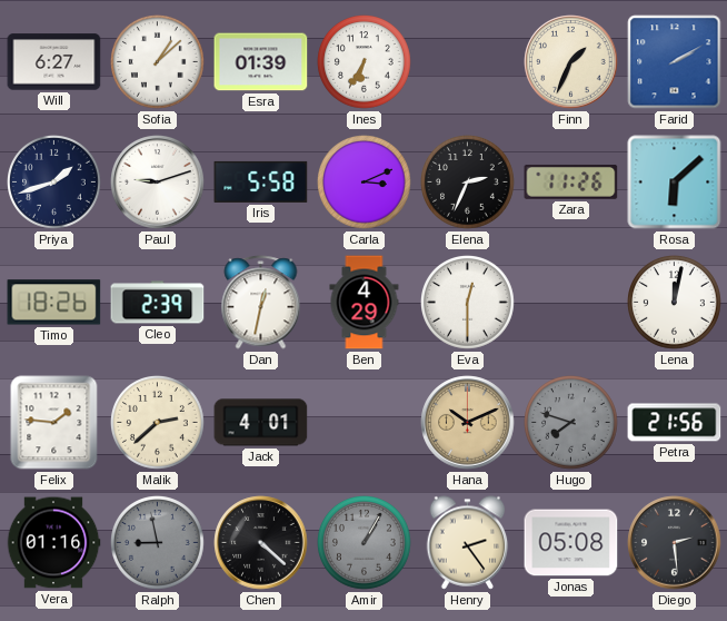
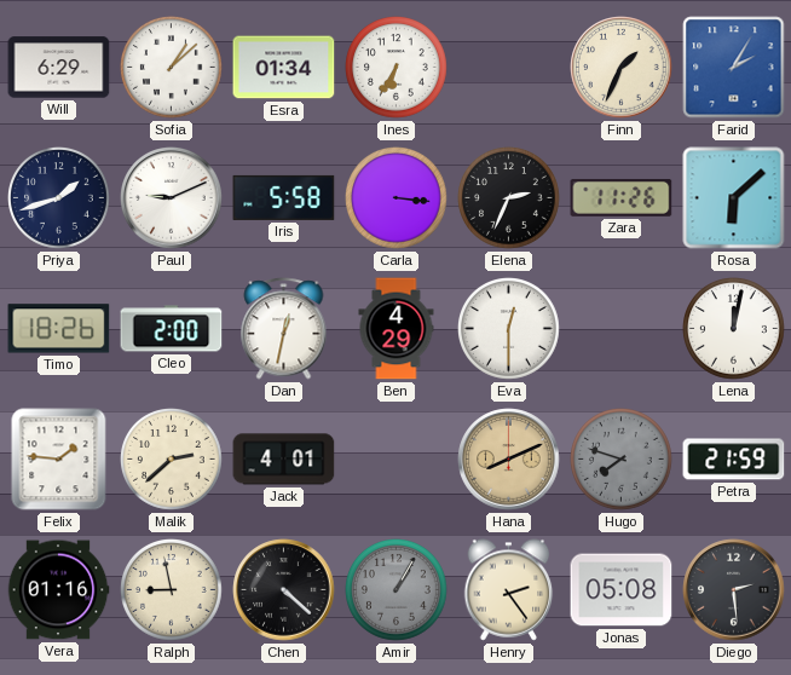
Will: 6:27 -> 6:29 (59, 68)
Esra: 01:39 -> 01:34 (284, 68)
Farid: 2:10 -> 2:05 (734, 68)
Paul: 9:12 -> 9:11 (172, 198)
Carla: 3:11 -> 3:16 (397, 198)
Cleo: 2:39 -> 2:00 (172, 329)
Hana: 10:11 -> 8:11 (509, 460)
Petra: 21:56 -> 21:59 (734, 460)
Ralph dial: grey -> cream (172, 590)
